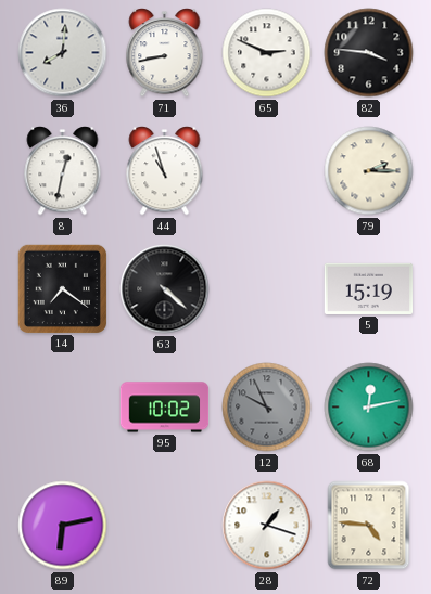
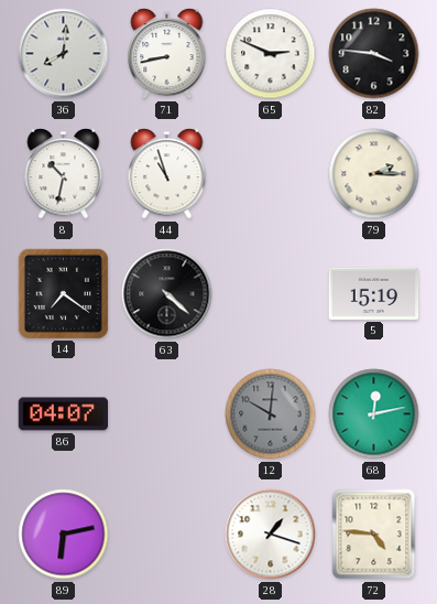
8: 12:32 -> 10:32 (64, 174)
86: none -> 04:07 (64, 414)
95: 10:02 -> none (165, 408)
12: 9:56 -> 10:01 (271, 414)
